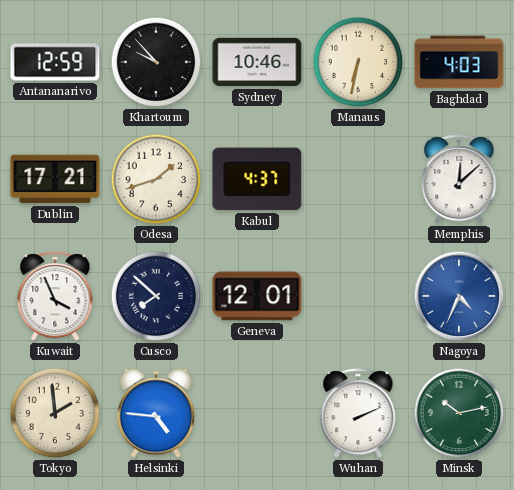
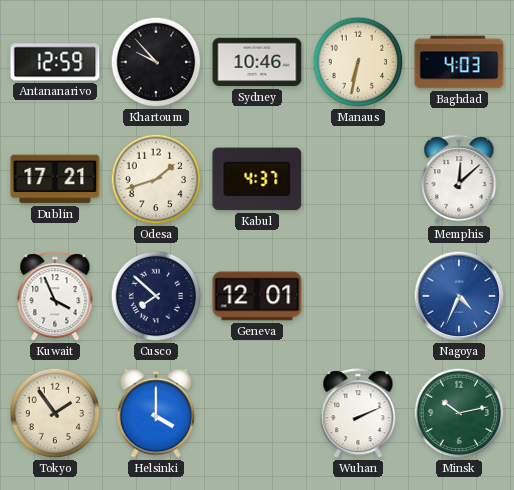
Tokyo: 1:59 -> 1:54 (55, 413)
Helsinki: 4:46 -> 4:00 (155, 413)
